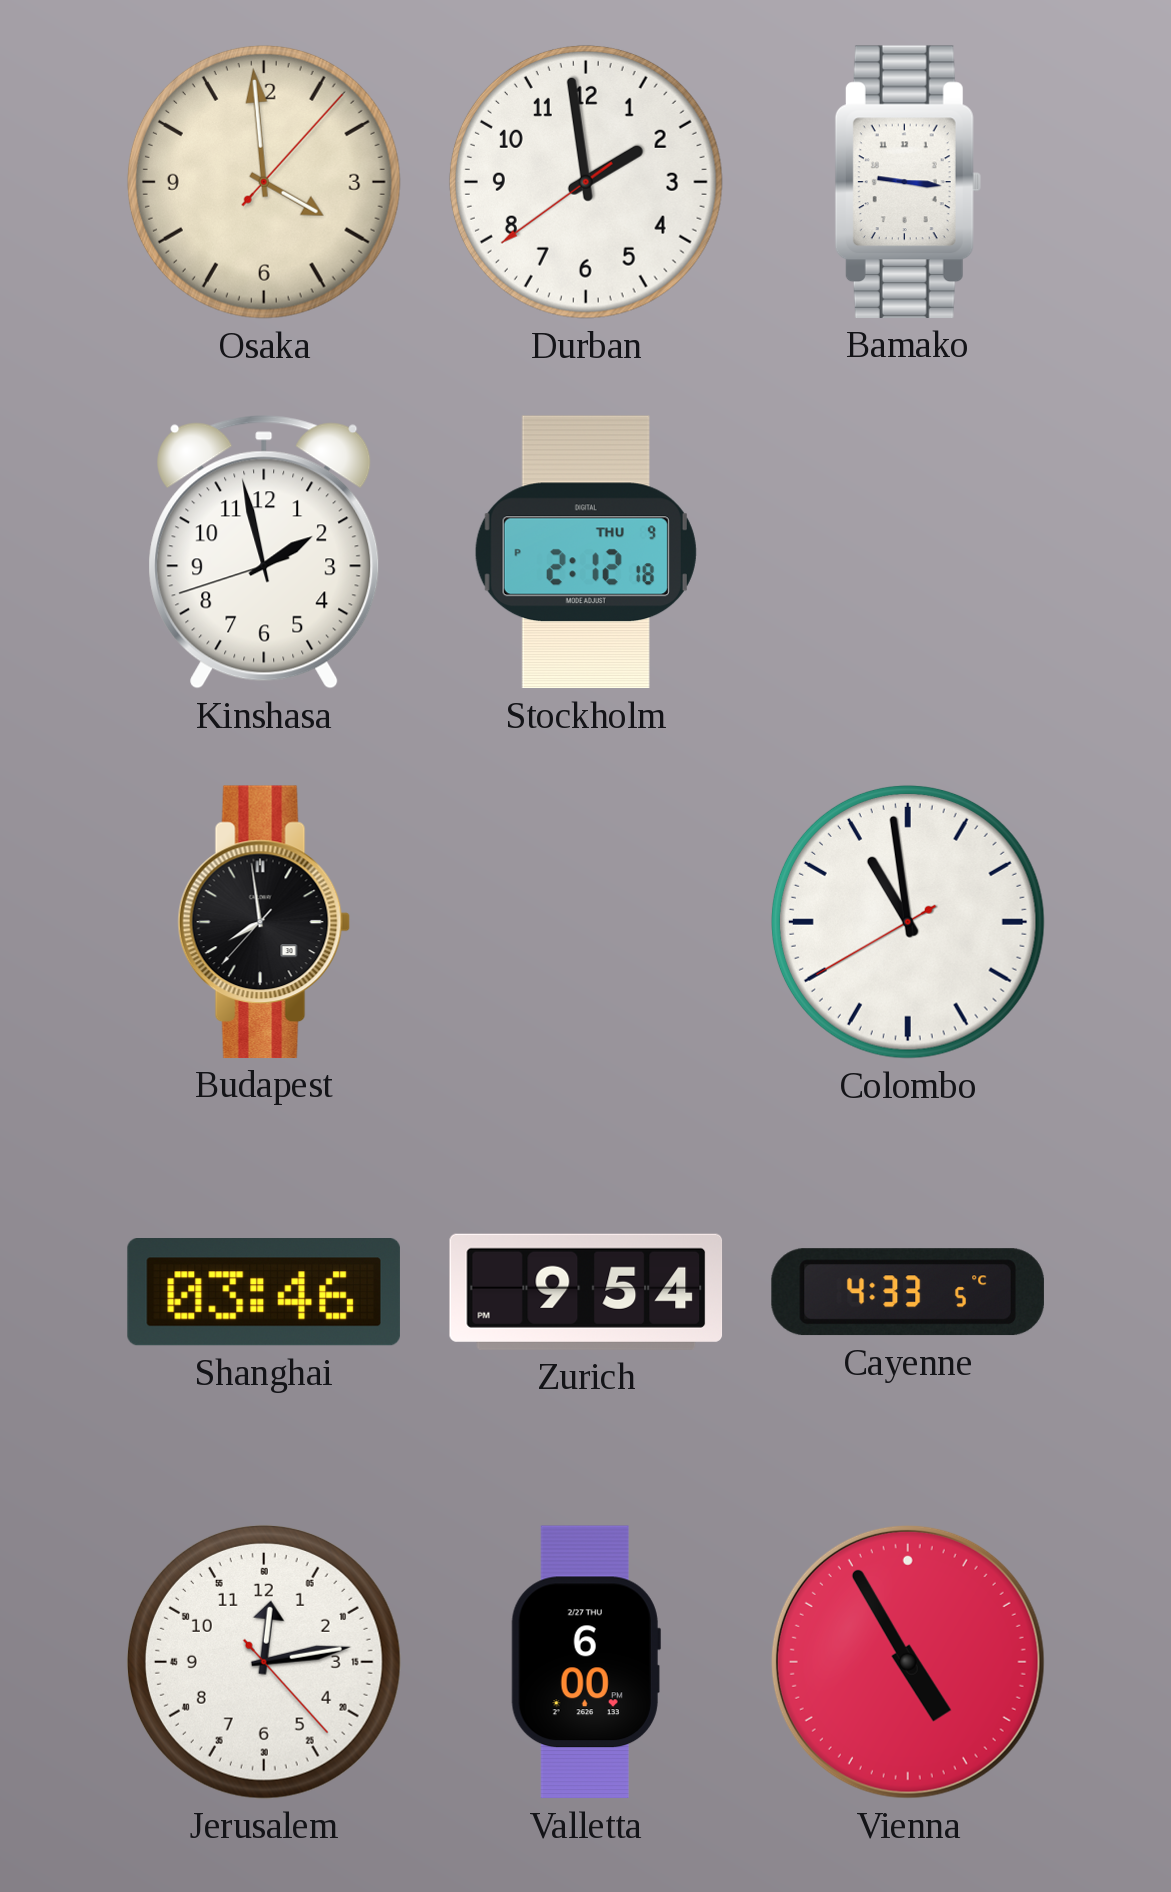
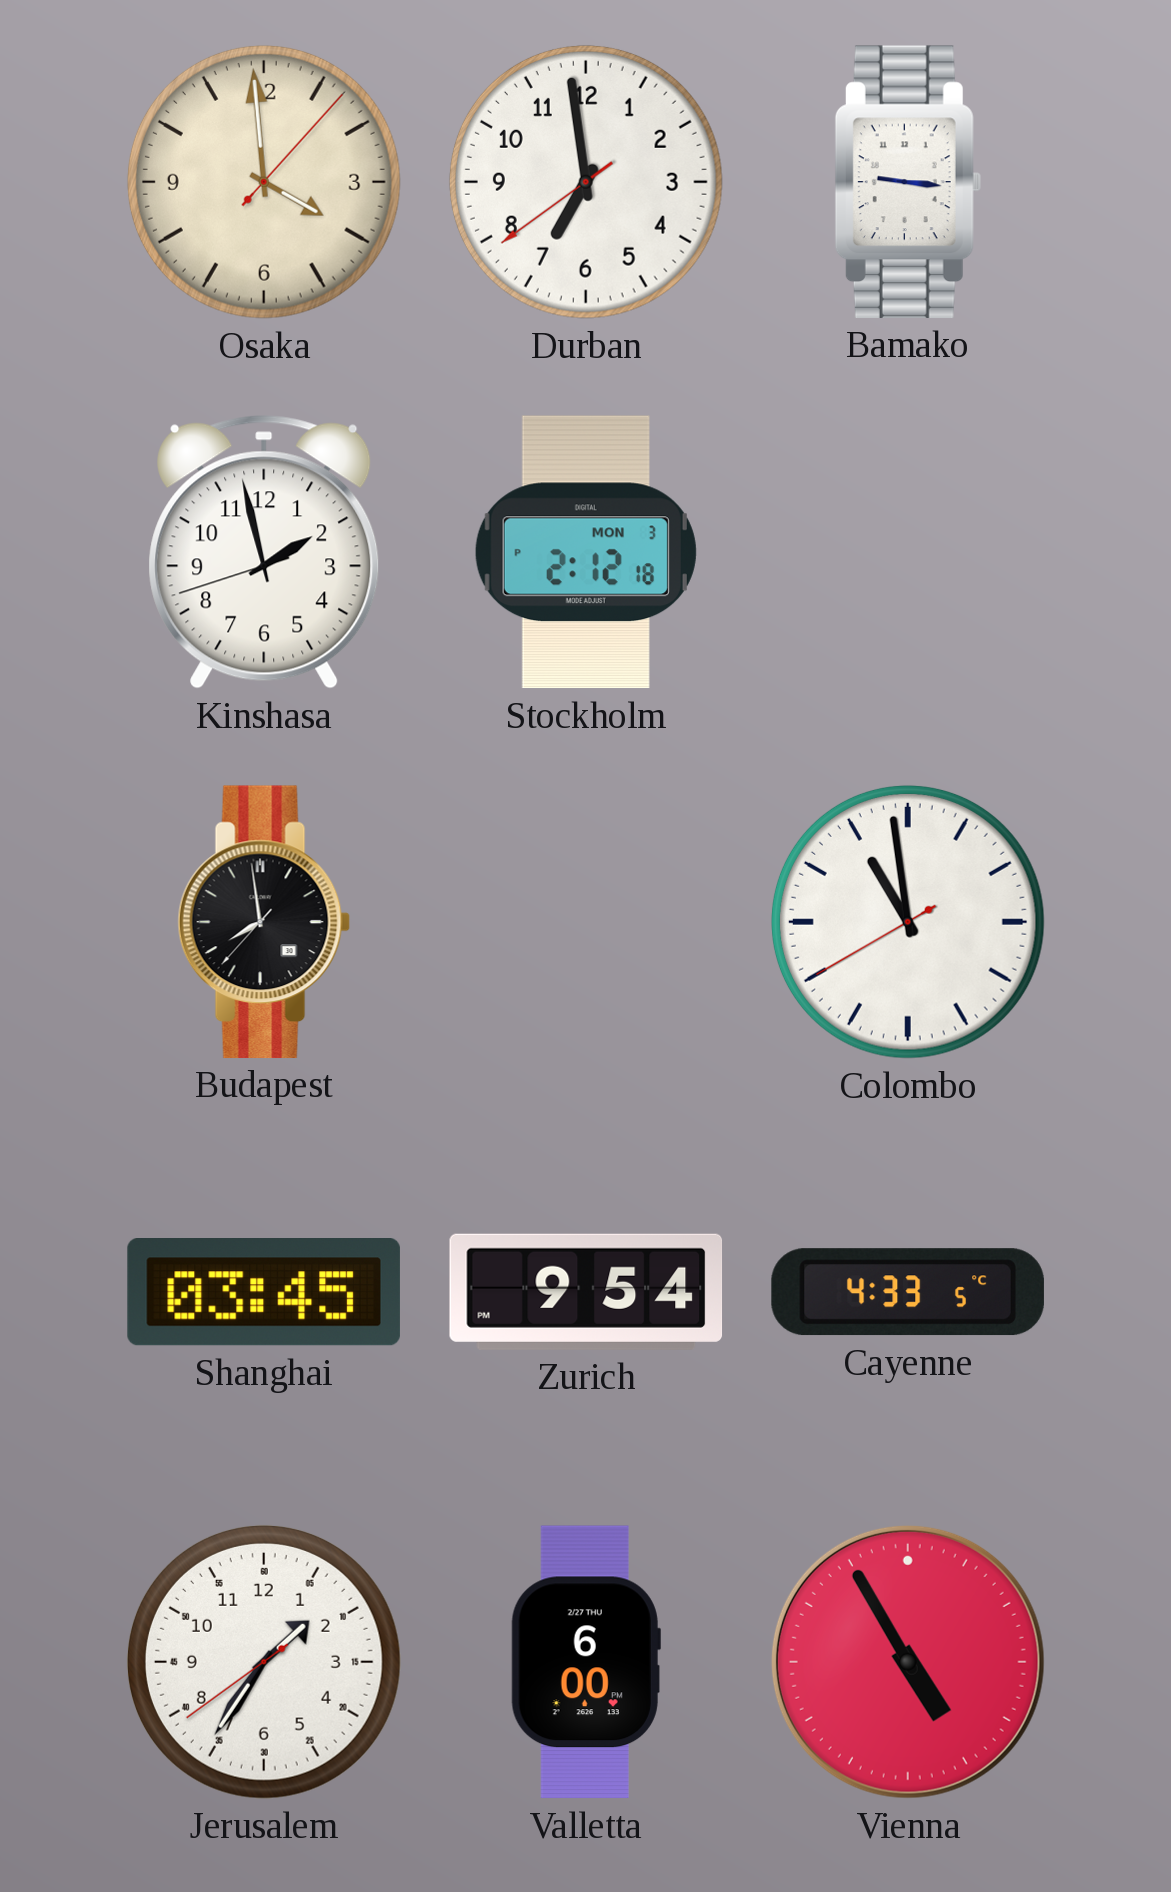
Durban: 1:58 -> 6:58 (586, 182)
Stockholm date: THU 9 -> MON 3 (586, 552)
Shanghai: 03:46 -> 03:45 (264, 1293)
Jerusalem: 12:13 -> 1:35 (264, 1662)
